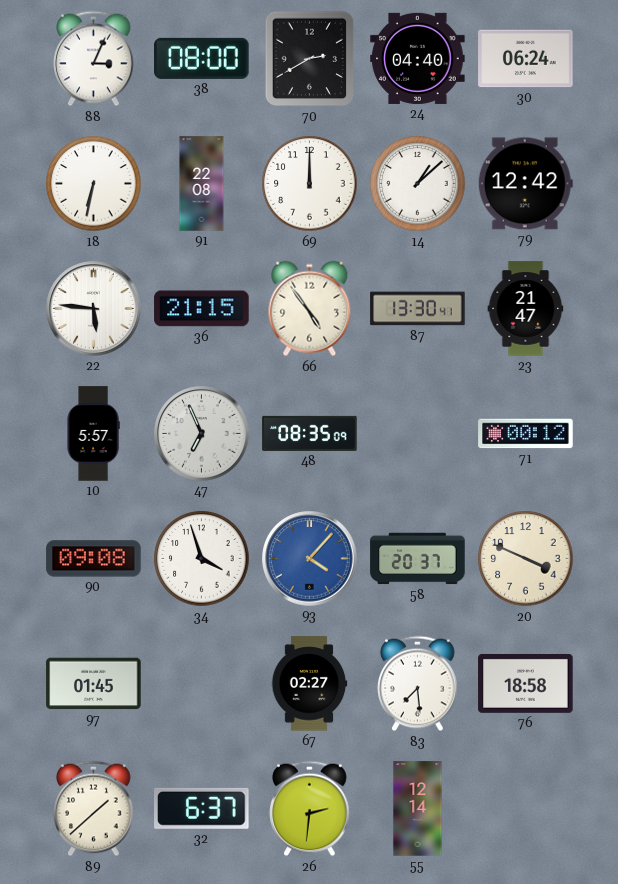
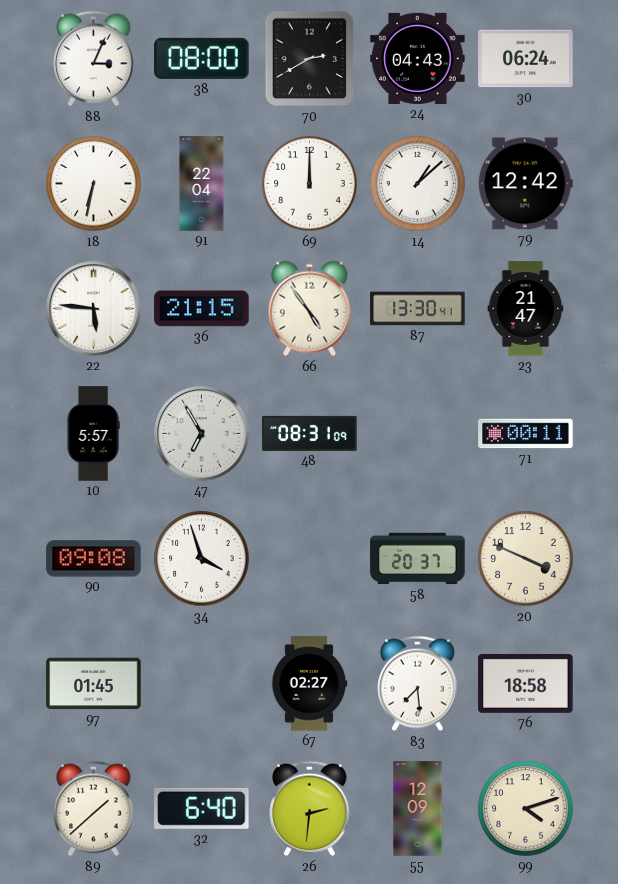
24: 04:40 -> 04:43 (418, 58)
91: 22:08 -> 22:04 (202, 184)
47: 6:56 -> 6:55 (202, 434)
48: 08:35 -> 08:31 (310, 433)
71: 00:12 -> 00:11 (526, 434)
93: 4:07 -> none (310, 559)
32: 6:37 -> 6:40 (202, 808)
55: 12:14 -> 12:09 (418, 809)
99: none -> 4:12 (526, 809)
